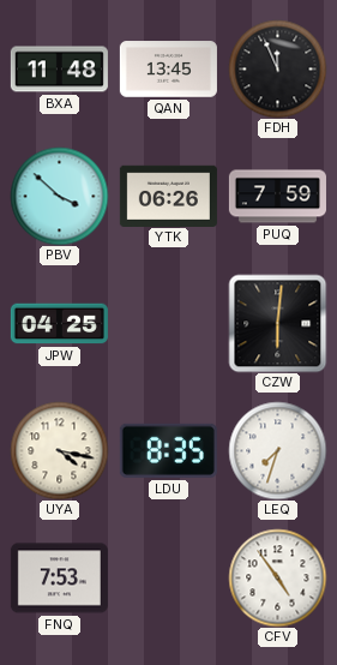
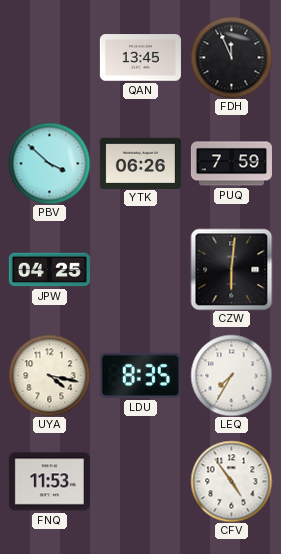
BXA: 11:48 -> none (59, 70)
LEQ: 7:33 -> 7:35 (231, 375)
FNQ: 7:53 -> 11:53 (49, 482)
